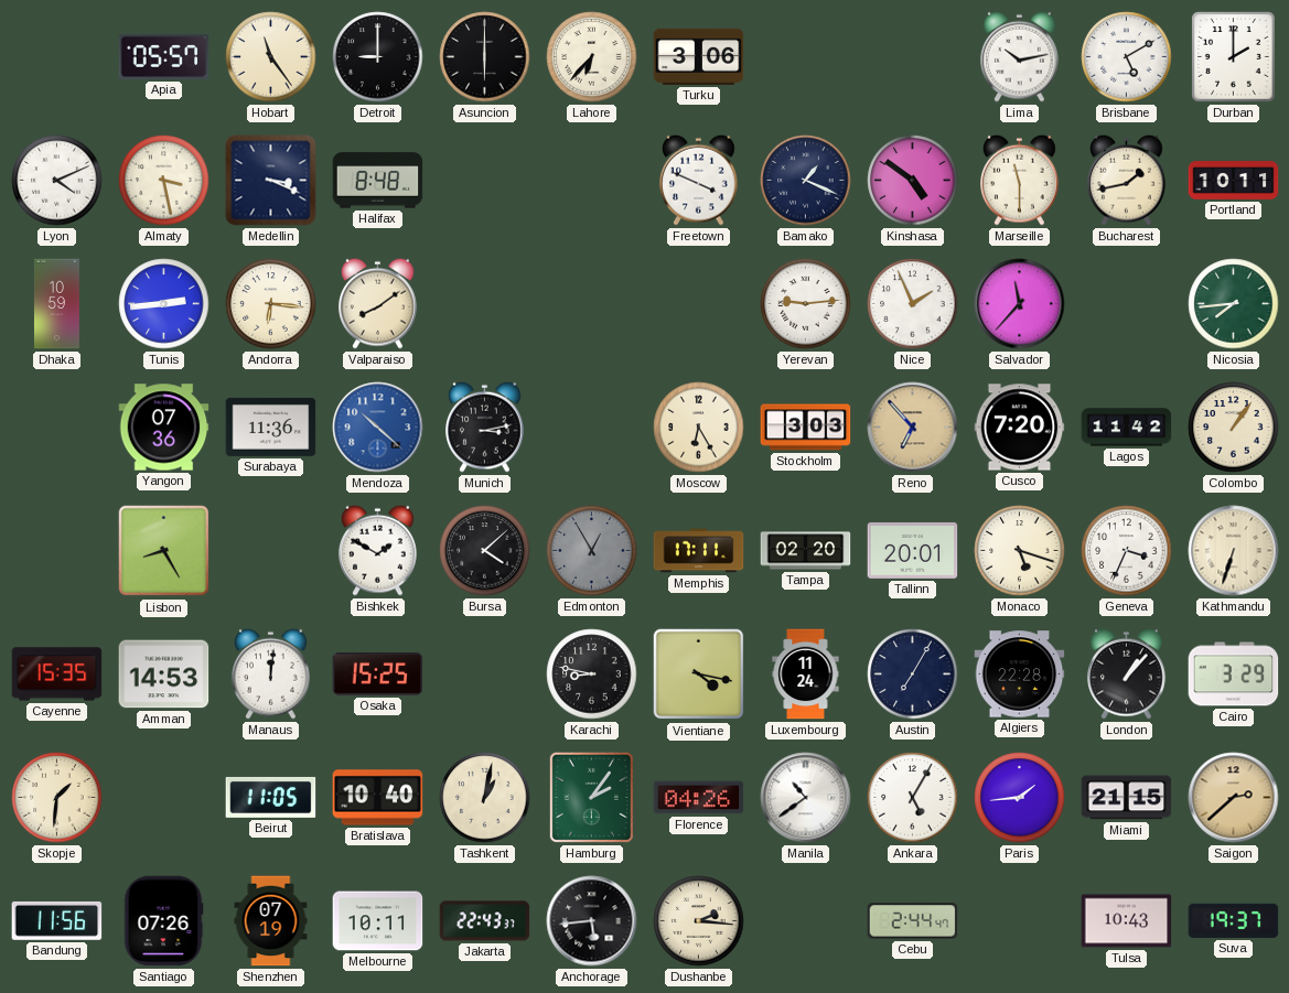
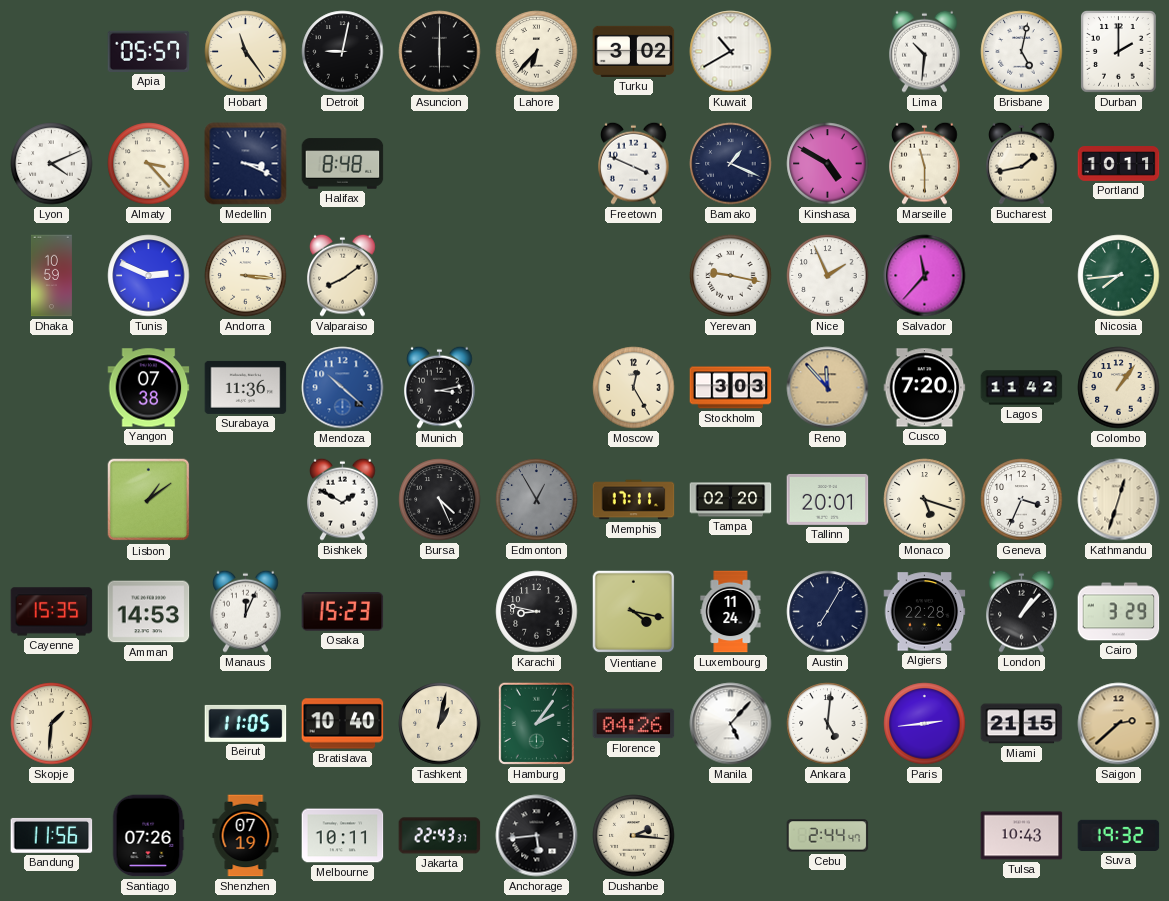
Detroit: 9:00 -> 9:02 (343, 52)
Turku: 3:06 -> 3:02 (634, 51)
Kuwait: none -> 10:40 (731, 52)
Lima: 10:13 -> 10:31 (925, 51)
Brisbane: 5:10 -> 5:02 (1022, 52)
Almaty: 3:28 -> 3:23 (149, 164)
Kinshasa: 4:51 -> 4:50 (828, 164)
Tunis: 2:44 -> 2:49 (149, 276)
Andorra: 6:16 -> 3:16 (246, 276)
Yerevan: 9:14 -> 9:17 (731, 276)
Yangon: 07:36 -> 07:38 (149, 388)
Moscow: 6:25 -> 12:25 (634, 388)
Reno: 6:53 -> 11:53 (828, 388)
Lisbon: 8:25 -> 1:09 (149, 500)
Bursa: 4:08 -> 4:26 (440, 500)
Kathmandu: 6:33 -> 12:33 (1119, 500)
Manaus: 12:01 -> 12:04 (246, 611)
Osaka: 15:25 -> 15:23 (343, 612)
Manila: 10:39 -> 5:07 (731, 724)
Ankara: 5:05 -> 5:01 (828, 724)
Paris: 1:44 -> 2:44 (925, 724)
Suva: 19:37 -> 19:32 (1119, 835)
